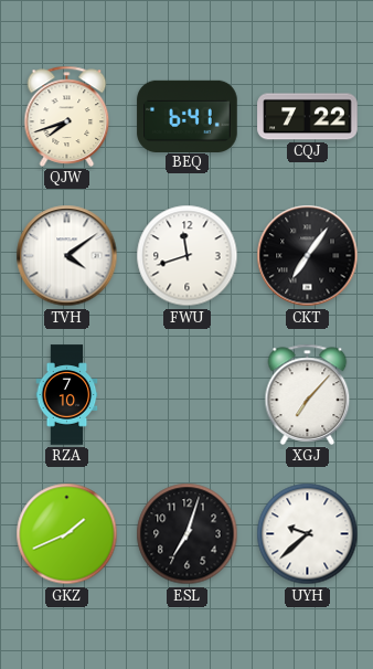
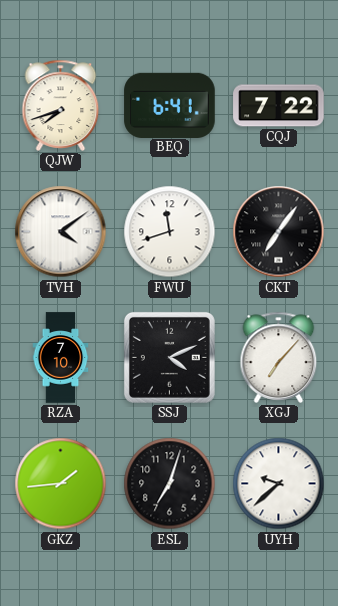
SSJ: none -> 4:11 (169, 357)
GKZ: 1:41 -> 1:44 (61, 484)
